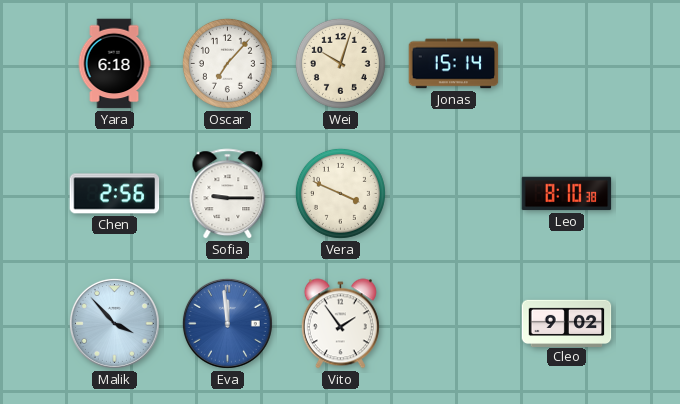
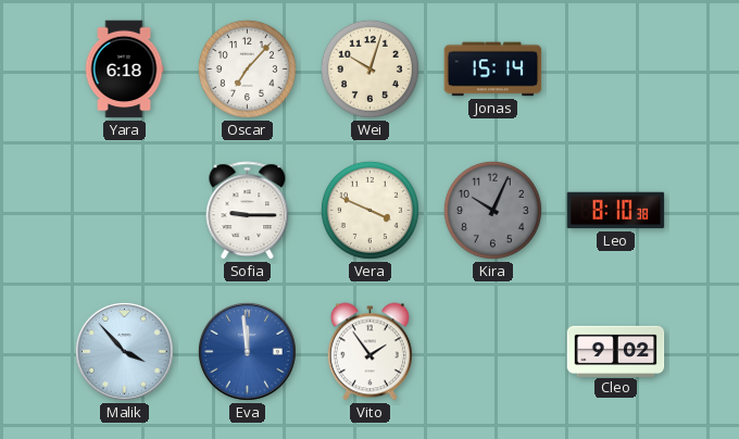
Chen: 2:56 -> none (115, 194)
Kira: none -> 10:04 (492, 210)
